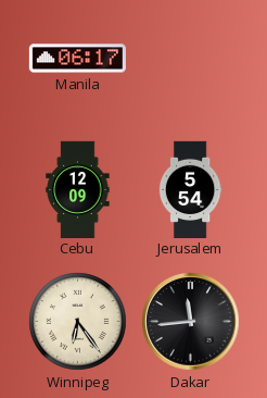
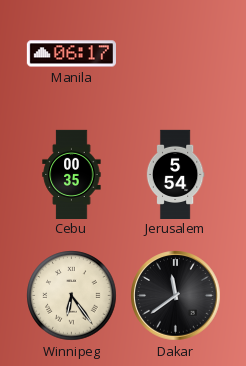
Cebu: 12:09 -> 00:35 (72, 174)
Dakar: 11:44 -> 11:39 (176, 296)
